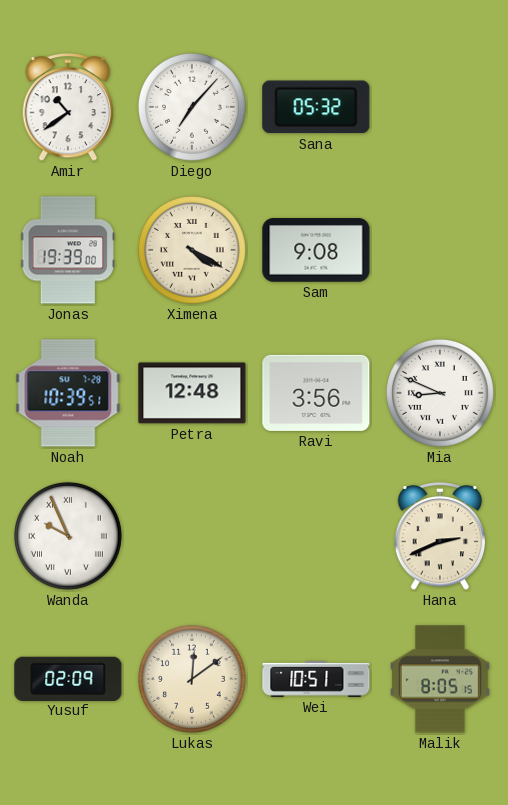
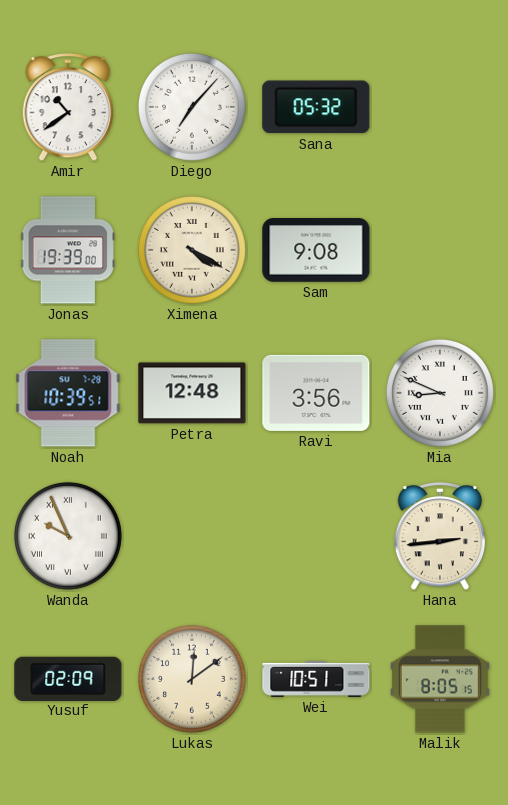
Hana: 2:41 -> 2:44 (440, 537)
